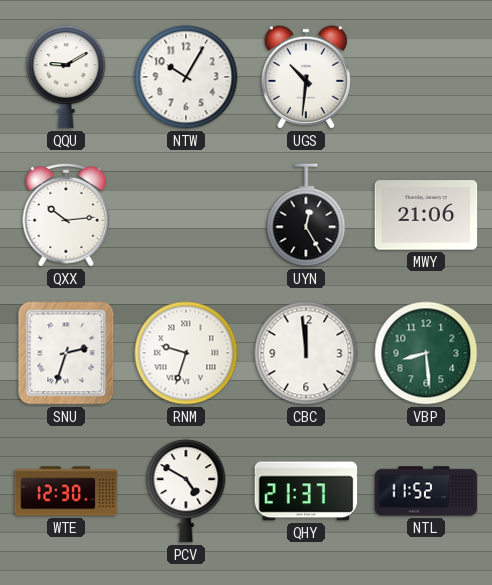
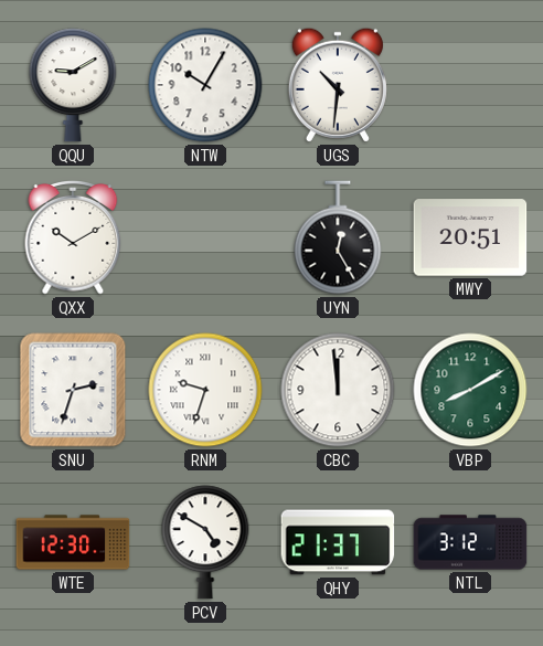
QXX: 10:14 -> 10:10 (73, 239)
MWY: 21:06 -> 20:51 (470, 237)
VBP: 8:29 -> 8:10 (470, 390)
NTL: 11:52 -> 3:12 (470, 542)
